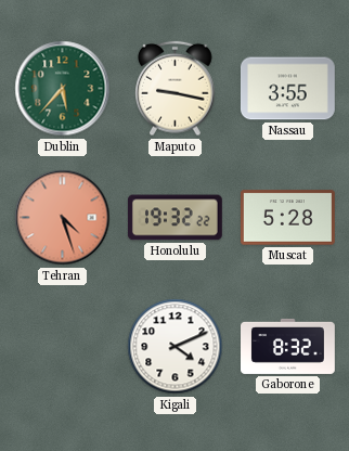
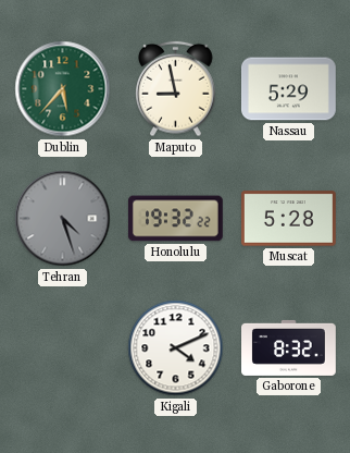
Maputo: 9:17 -> 8:58 (176, 89)
Nassau: 3:55 -> 5:29 (288, 89)
Tehran dial: salmon -> grey (63, 219)
